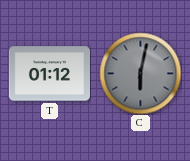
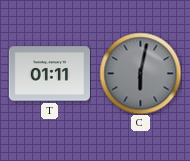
T: 01:12 -> 01:11 (49, 74)
